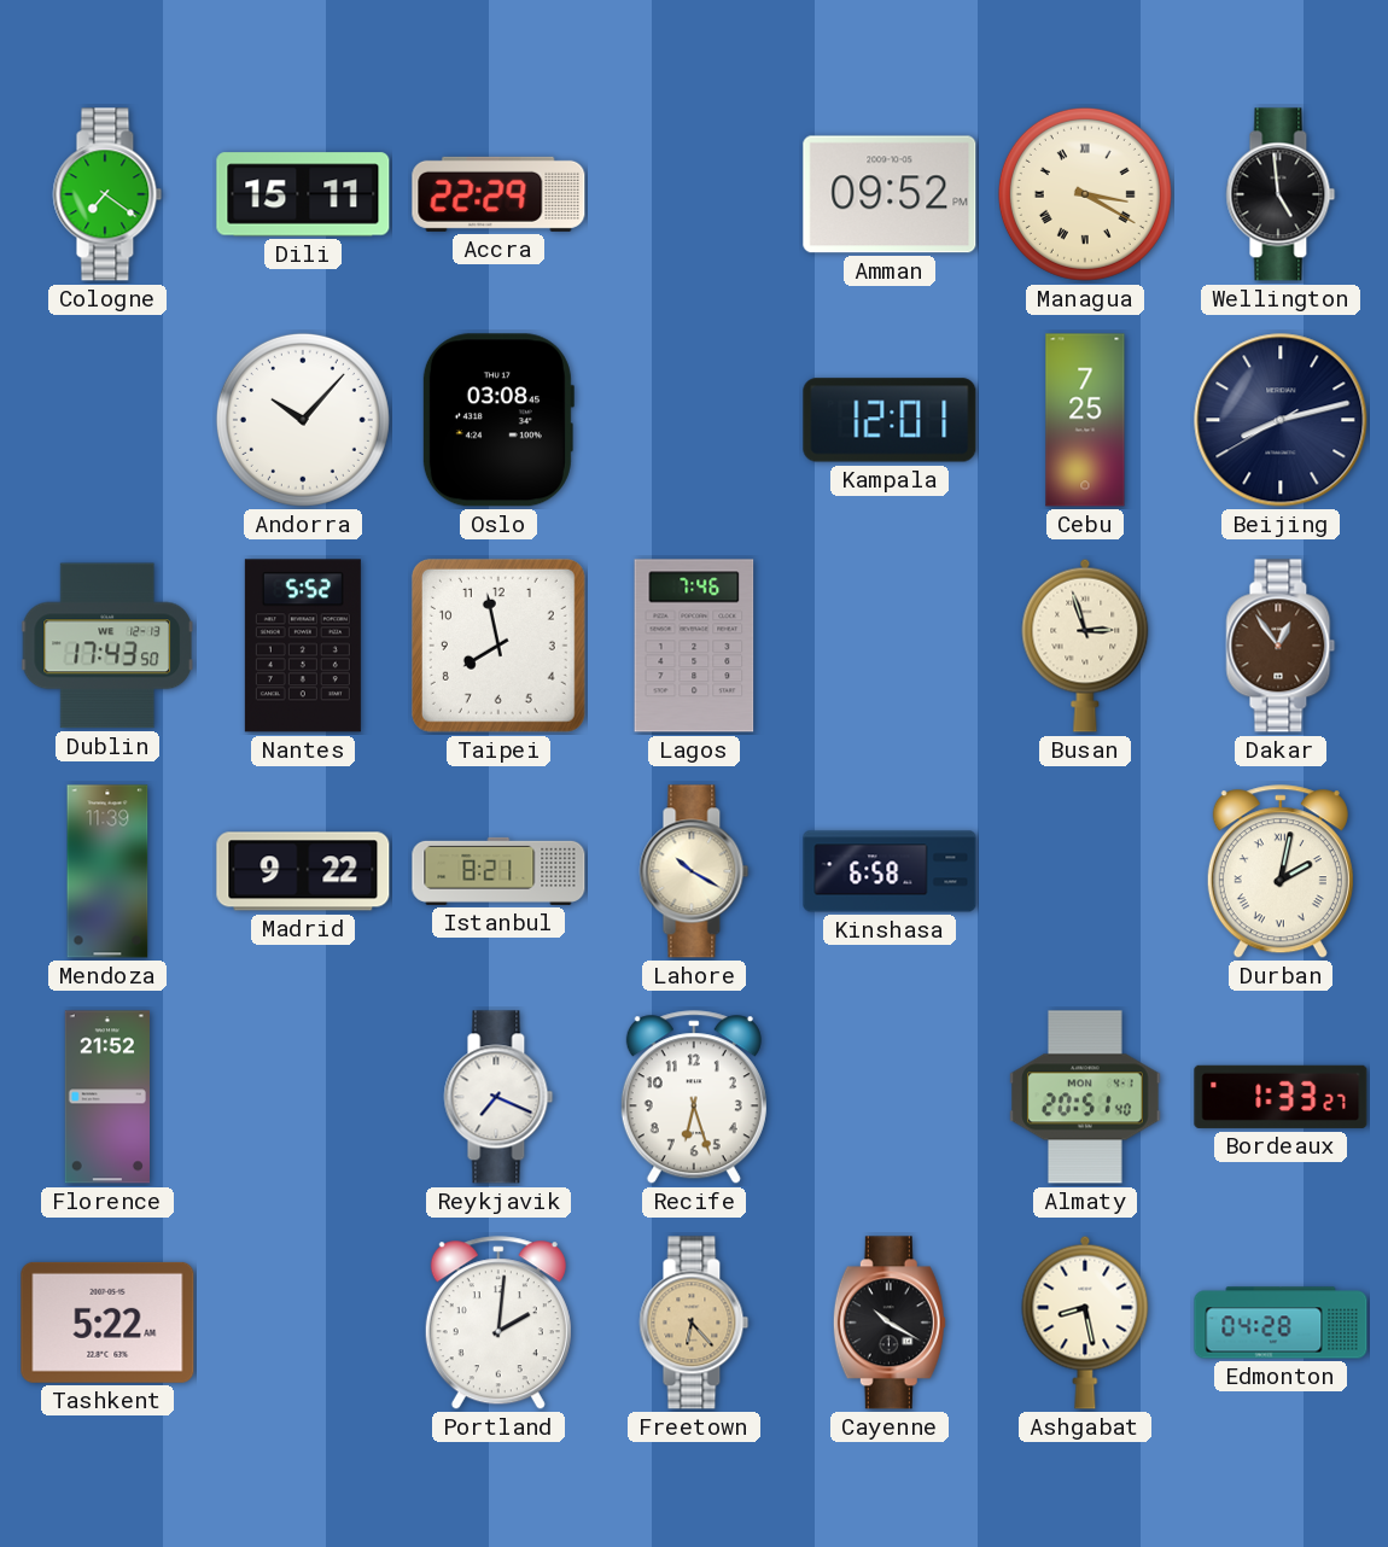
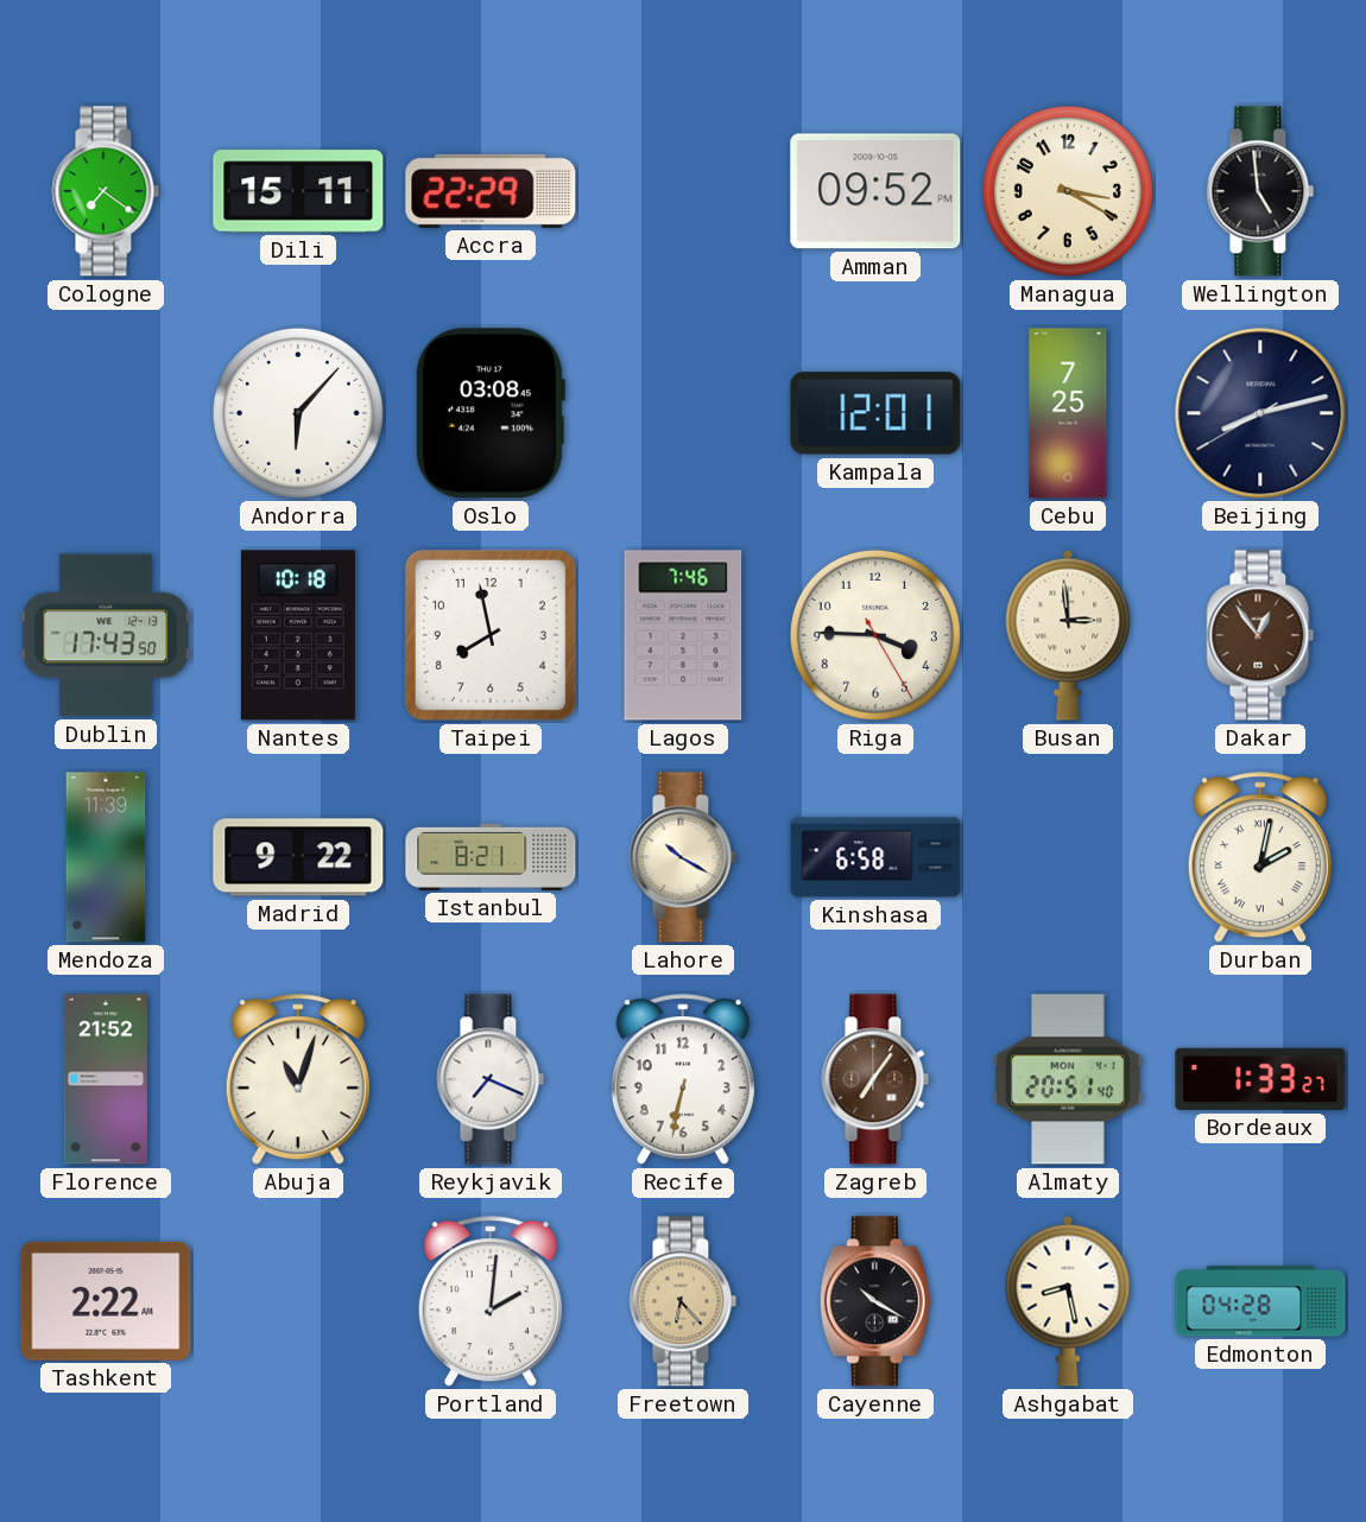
Managua numerals: Roman -> Arabic (1068, 191)
Andorra: 10:07 -> 6:07 (298, 413)
Nantes: 5:52 -> 10:18 (298, 635)
Riga: none -> 3:45 (875, 635)
Busan: 2:57 -> 2:59 (1068, 635)
Abuja: none -> 11:03 (298, 1080)
Recife: 6:27 -> 6:32 (683, 1080)
Zagreb: none -> 7:06 (875, 1079)
Tashkent: 5:22 -> 2:22 (106, 1301)
